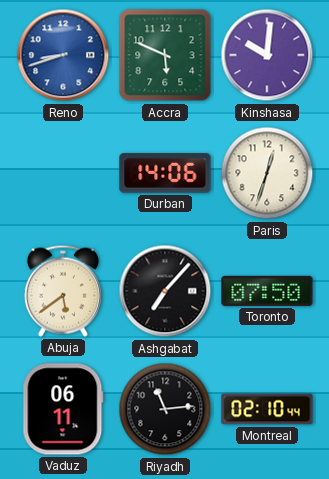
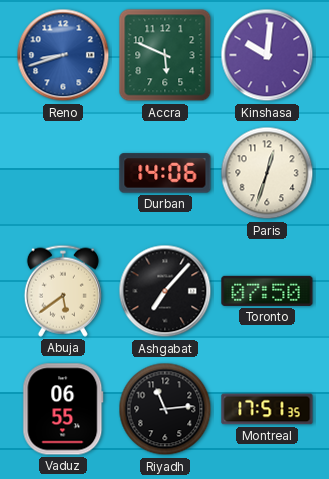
Vaduz: 06:11 -> 06:55 (63, 409)
Montreal: 02:10 -> 17:51 (267, 409)
